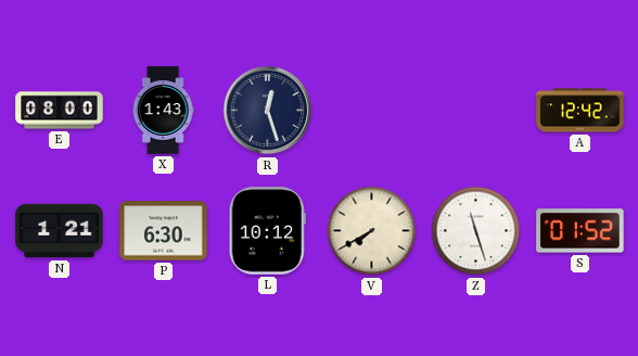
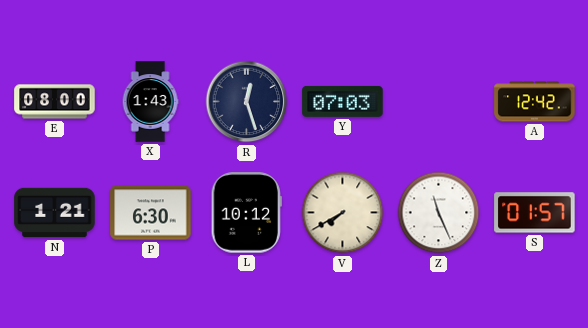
Y: none -> 07:03 (343, 101)
Z: 11:27 -> 11:26 (439, 213)
S: 01:52 -> 01:57 (535, 213)
